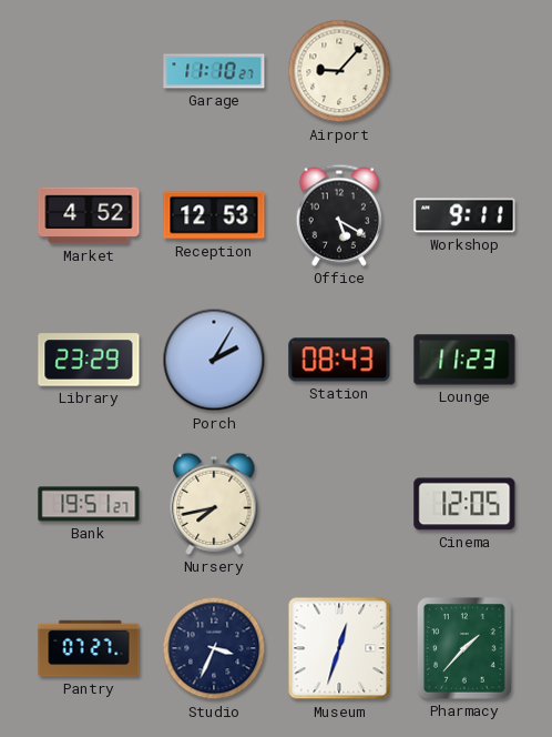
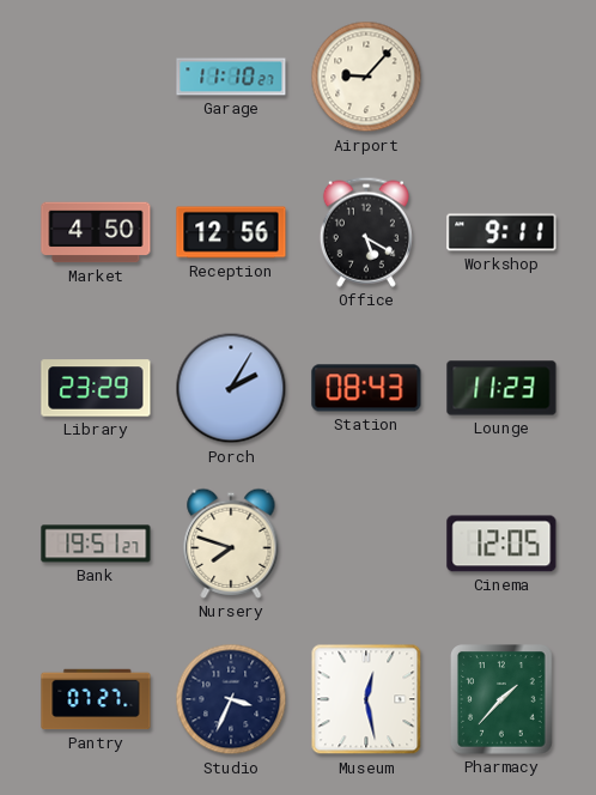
Market: 4:52 -> 4:50 (96, 232)
Reception: 12:53 -> 12:56 (231, 232)
Nursery: 7:43 -> 7:48 (231, 544)
Museum: 12:33 -> 12:28 (366, 699)
